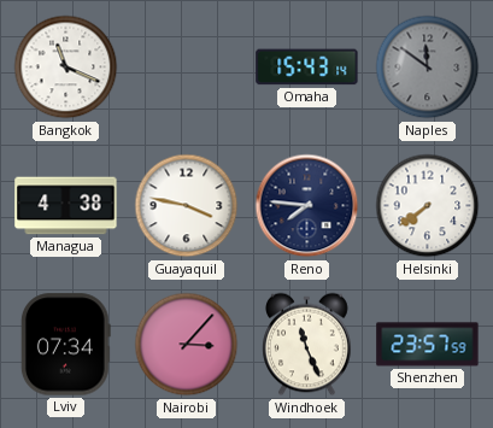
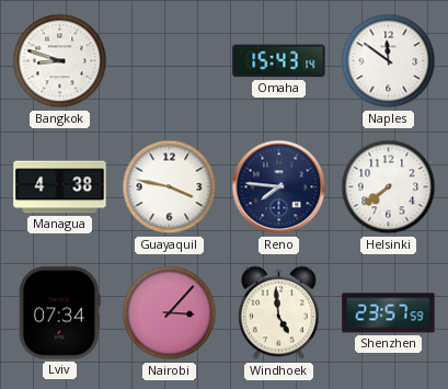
Bangkok: 11:19 -> 8:48 (60, 61)
Naples dial: grey -> white (389, 61)
Windhoek: 11:26 -> 4:59 (279, 313)
